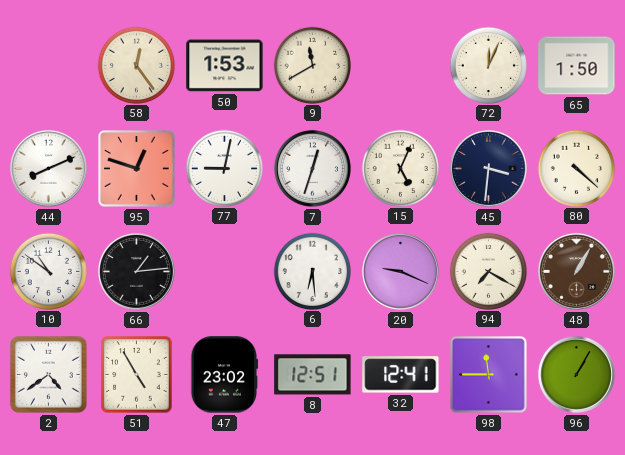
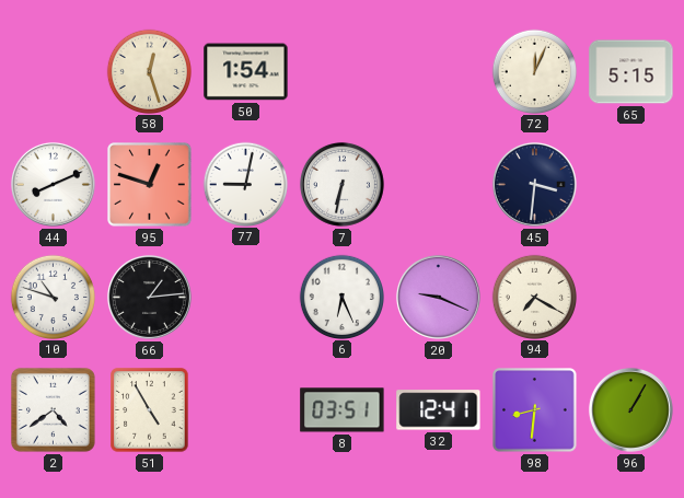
58: 12:24 -> 12:27 (150, 71)
50: 1:53 -> 1:54 (246, 72)
9: 11:40 -> none (313, 65)
65: 1:50 -> 5:15 (631, 72)
7: 12:33 -> 6:32 (341, 184)
15: 5:04 -> none (401, 168)
80: 4:22 -> none (577, 168)
10: 10:51 -> 10:48 (54, 297)
6: 6:29 -> 6:26 (343, 297)
48: 1:05 -> none (576, 271)
47: 23:02 -> none (224, 375)
8: 12:51 -> 03:51 (343, 410)
98: 11:45 -> 8:31 (535, 410)
